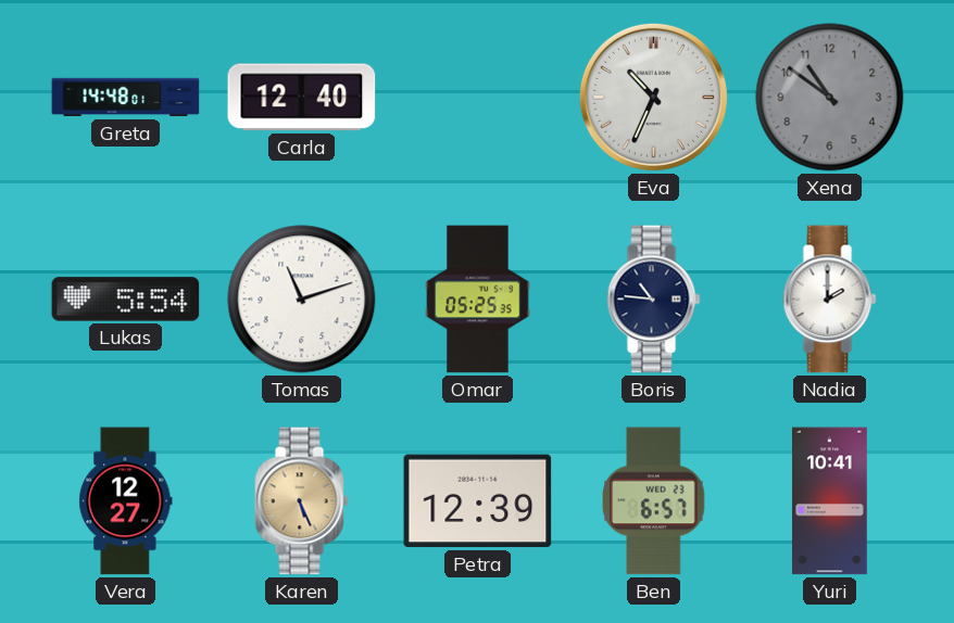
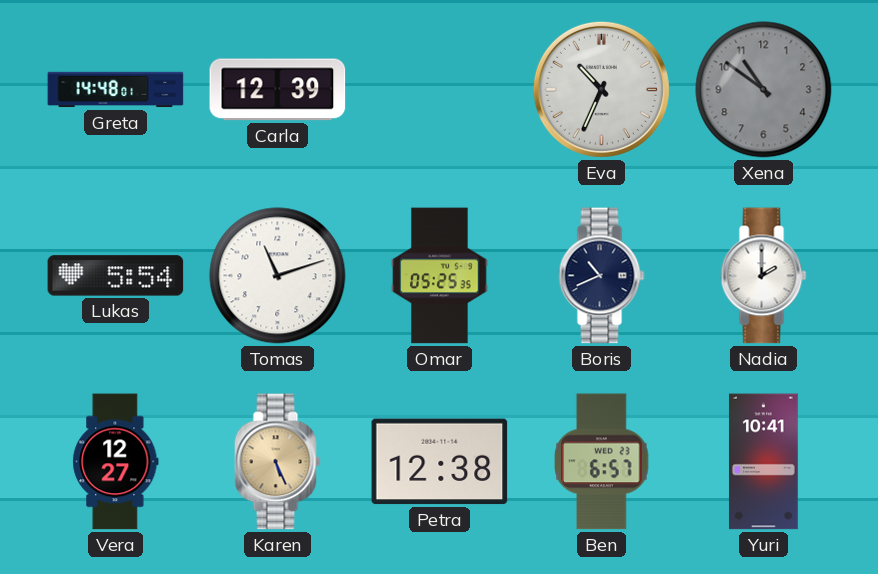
Carla: 12:40 -> 12:39 (278, 90)
Boris: 10:46 -> 10:41 (602, 276)
Petra: 12:39 -> 12:38 (440, 462)
